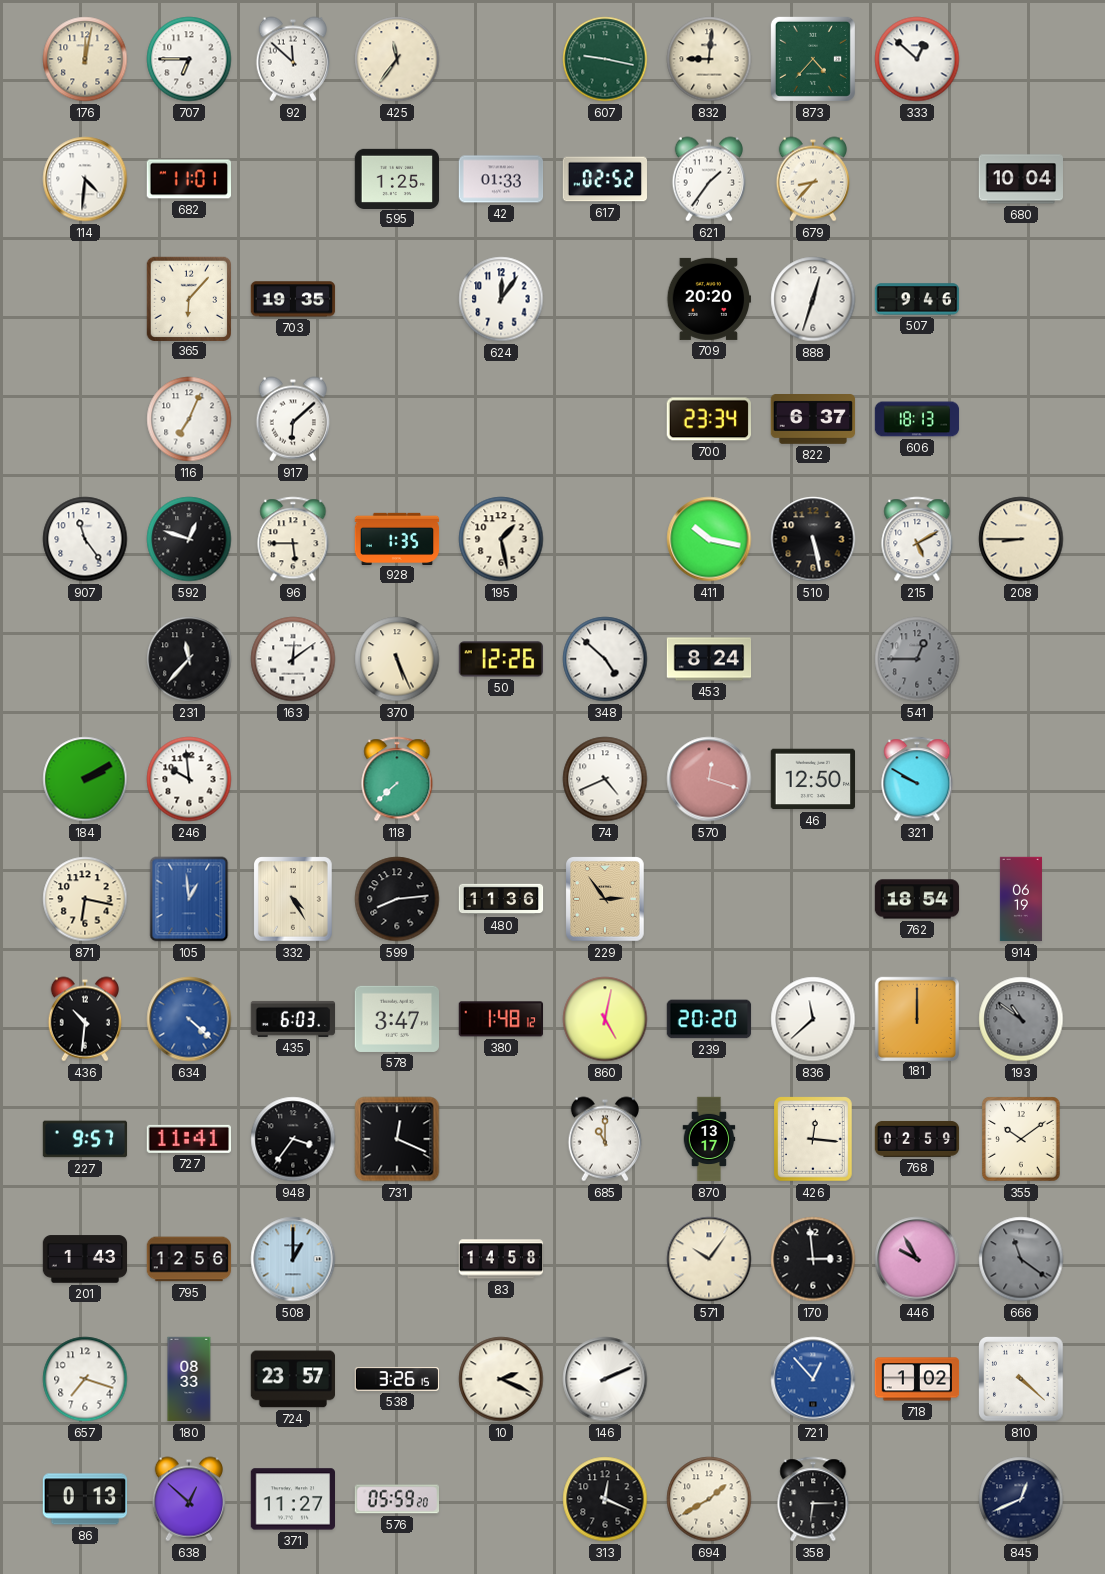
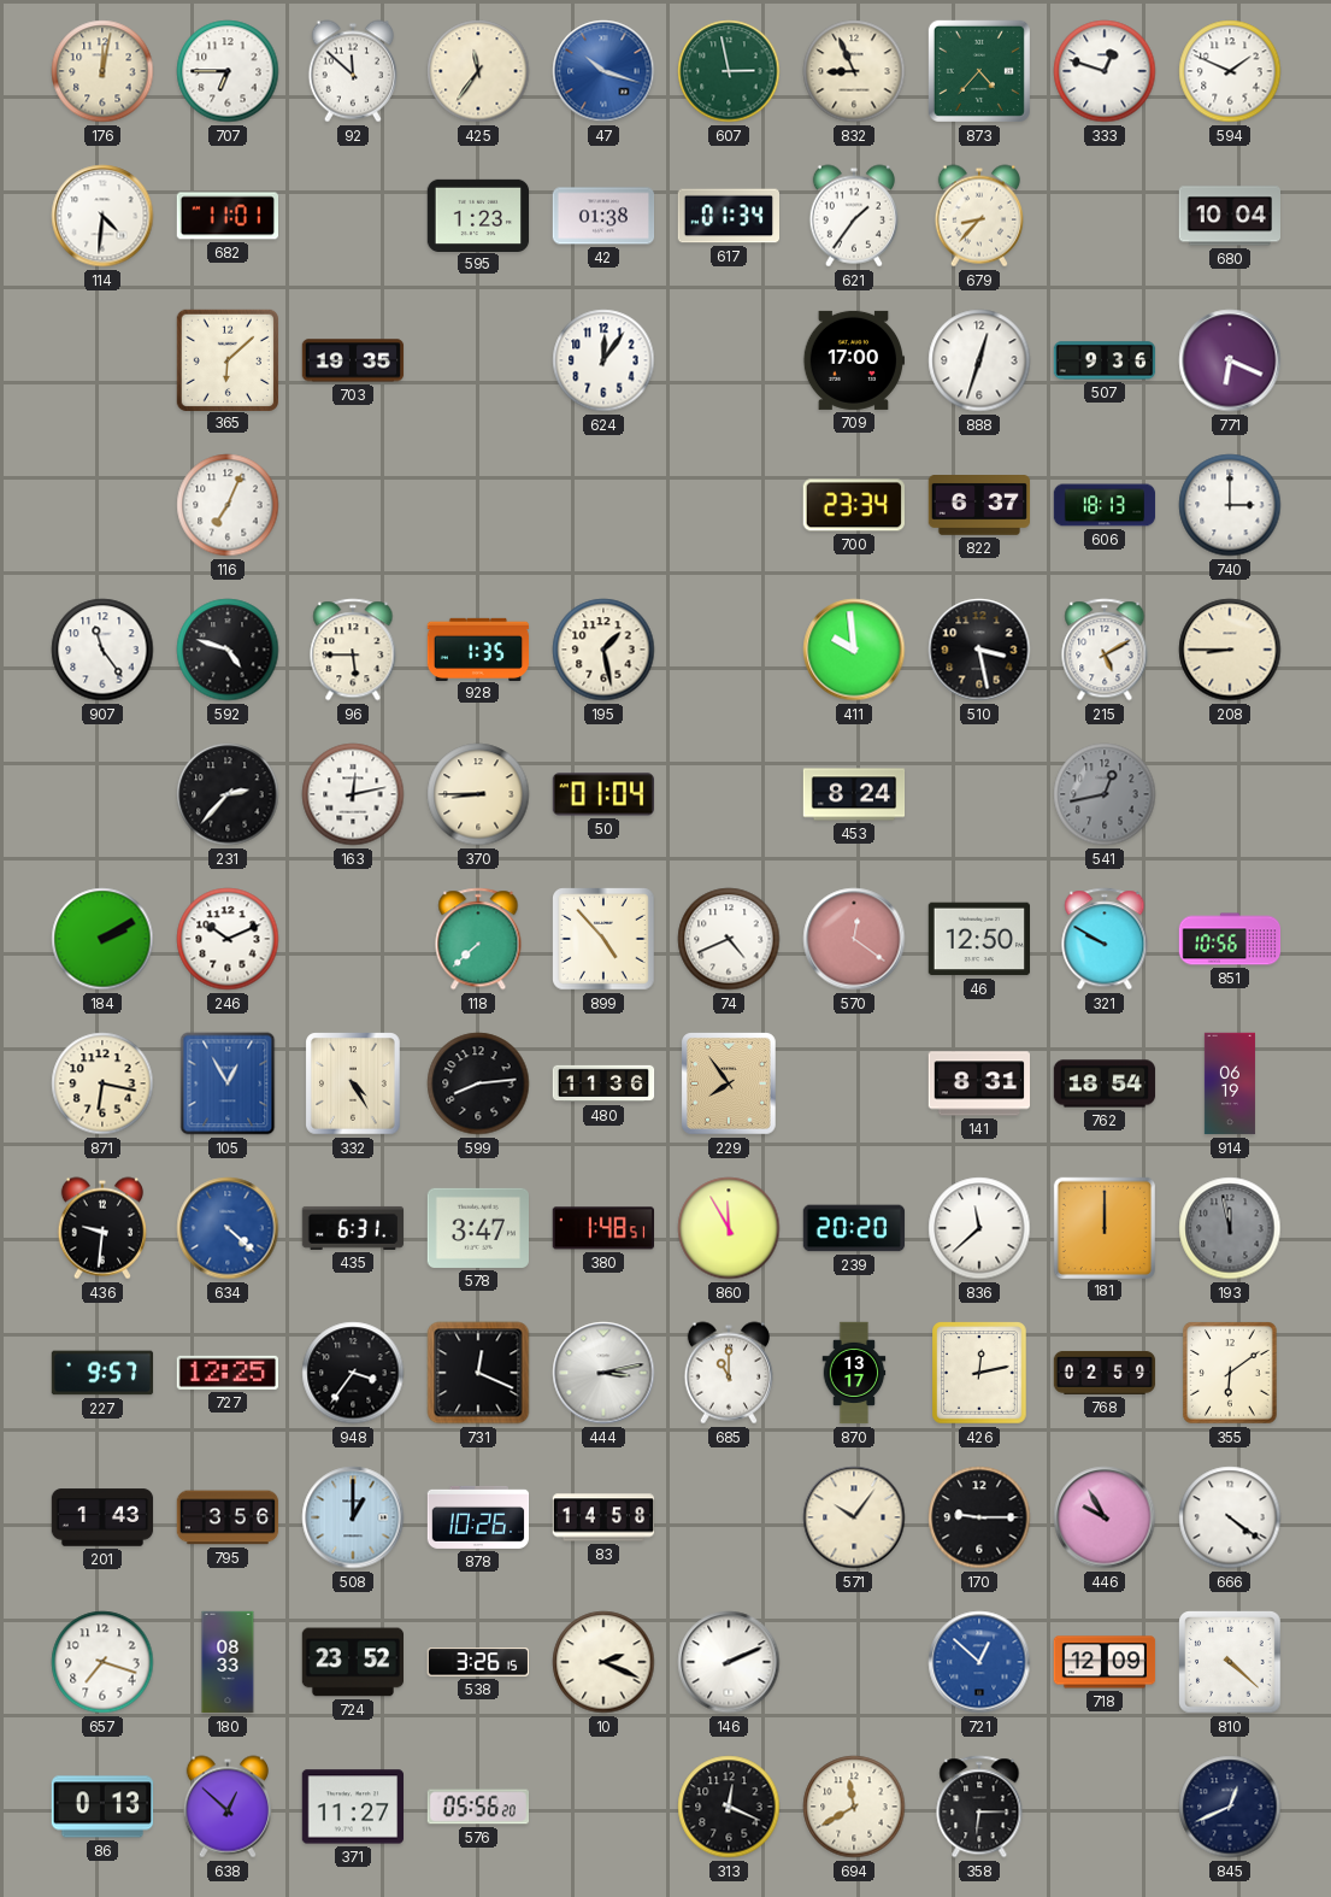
47: none -> 10:18 (603, 71)
607: 9:17 -> 2:58 (729, 71)
832: 9:01 -> 8:56 (854, 71)
333: 12:52 -> 12:48 (1105, 71)
594: none -> 1:49 (1230, 71)
595: 1:25 -> 1:23 (478, 215)
42: 01:33 -> 01:38 (603, 216)
617: 02:52 -> 01:34 (728, 216)
365: 6:07 -> 6:08 (226, 359)
709: 20:20 -> 17:00 (853, 360)
507: 9:46 -> 9:36 (1105, 360)
771: none -> 6:19 (1230, 360)
917: 6:08 -> none (292, 419)
740: none -> 3:00 (1230, 505)
592: 12:48 -> 4:48 (228, 650)
411: 10:17 -> 9:59 (854, 650)
510: 5:28 -> 3:28 (979, 650)
231: 11:37 -> 2:37 (228, 794)
163: 12:09 -> 12:13 (353, 794)
370: 5:26 -> 8:45 (478, 794)
50: 12:26 -> 01:04 (603, 794)
348: 4:52 -> none (605, 659)
541: 12:45 -> 12:43 (1105, 794)
246: 9:59 -> 10:11 (228, 939)
899: none -> 4:53 (605, 940)
570: 12:18 -> 12:21 (854, 939)
851: none -> 10:56 (1230, 939)
105: 12:59 -> 12:55 (228, 1083)
229: 2:54 -> 7:54 (730, 1083)
141: none -> 8:31 (978, 1083)
436: 10:31 -> 9:31 (101, 1228)
435: 6:03 -> 6:31 (353, 1228)
380: 1:48:12 -> 1:48:51 (602, 1228)
860: 5:02 -> 11:55 (729, 1228)
193: 10:51 -> 11:58 (1230, 1228)
727: 11:41 -> 12:25 (226, 1373)
444: none -> 3:13 (603, 1373)
426: 12:16 -> 12:13 (979, 1373)
355: 10:09 -> 6:09 (1230, 1373)
795: 12:56 -> 3:56 (228, 1517)
878: none -> 10:26 (478, 1517)
170: 2:59 -> 9:15 (979, 1517)
666: 11:21 -> 4:21 (1230, 1517)
666 dial: grey -> white (1230, 1517)
724: 23:57 -> 23:52 (352, 1662)
721: 12:53 -> 12:52 (979, 1662)
718: 1:02 -> 12:09 (1105, 1662)
576: 05:59 -> 05:56 (477, 1807)
694: 1:40 -> 11:40 (854, 1807)
